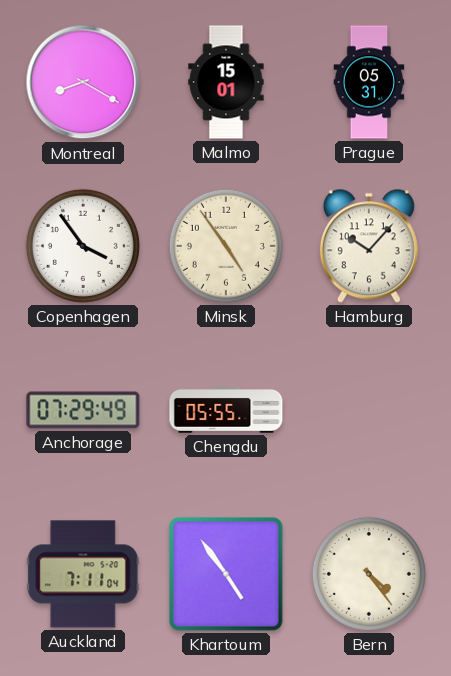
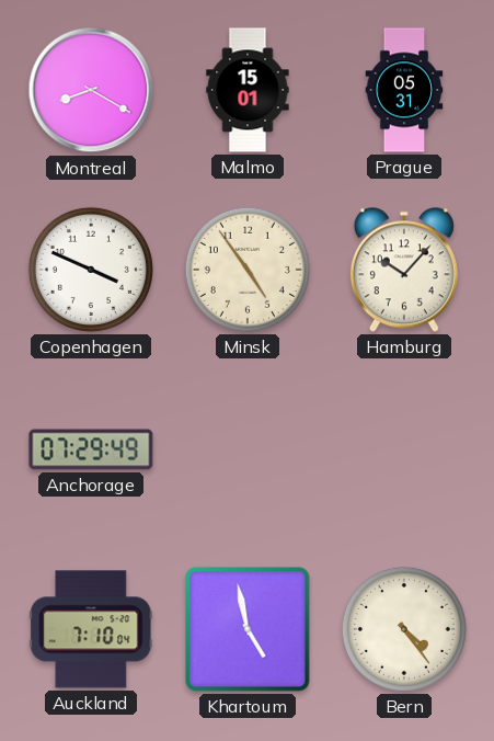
Copenhagen: 3:54 -> 3:49 (91, 270)
Chengdu: 05:55 -> none (226, 410)
Auckland: 7:11 -> 7:10 (91, 629)
Khartoum: 4:54 -> 4:58 (248, 629)
